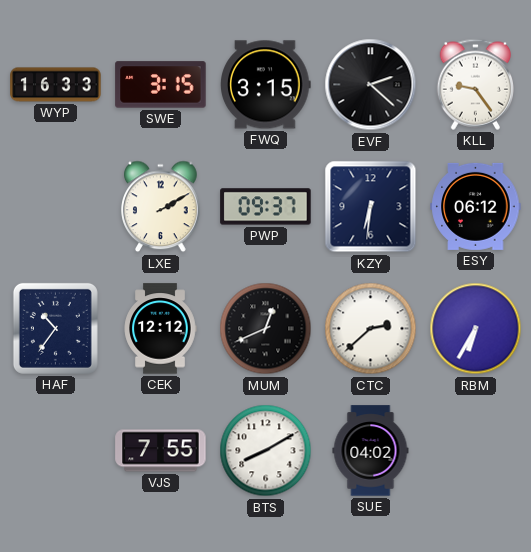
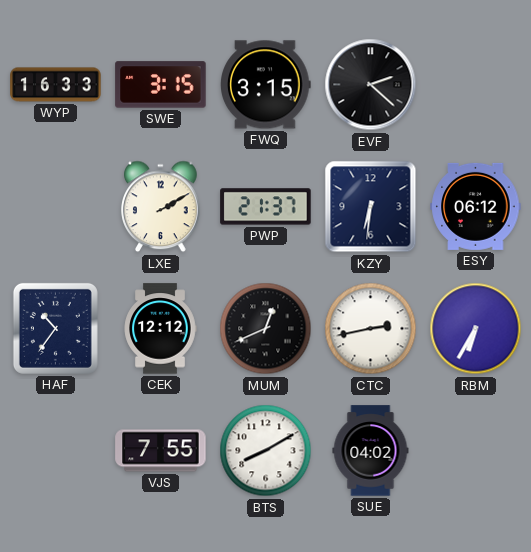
KLL: 9:24 -> none (475, 84)
PWP: 09:37 -> 21:37 (266, 207)
CTC: 2:38 -> 2:43 (371, 329)
